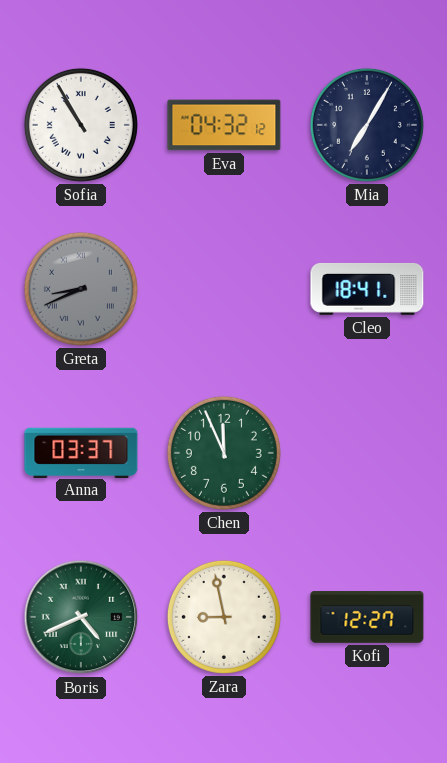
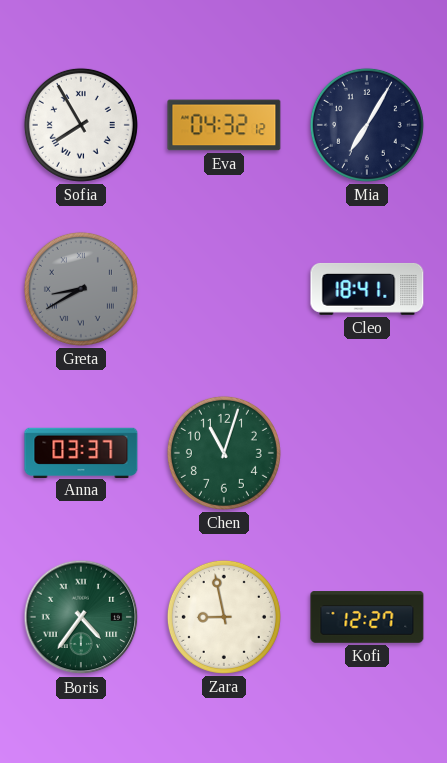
Sofia: 10:55 -> 7:55 (81, 125)
Greta: 8:41 -> 8:40 (81, 289)
Chen: 11:56 -> 11:03 (224, 453)
Boris: 4:41 -> 4:36 (81, 617)
